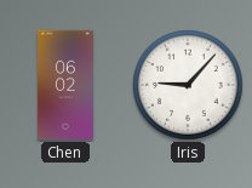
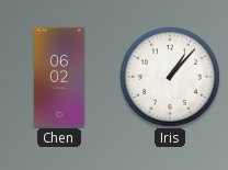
Iris: 9:07 -> 1:07 (171, 78)
